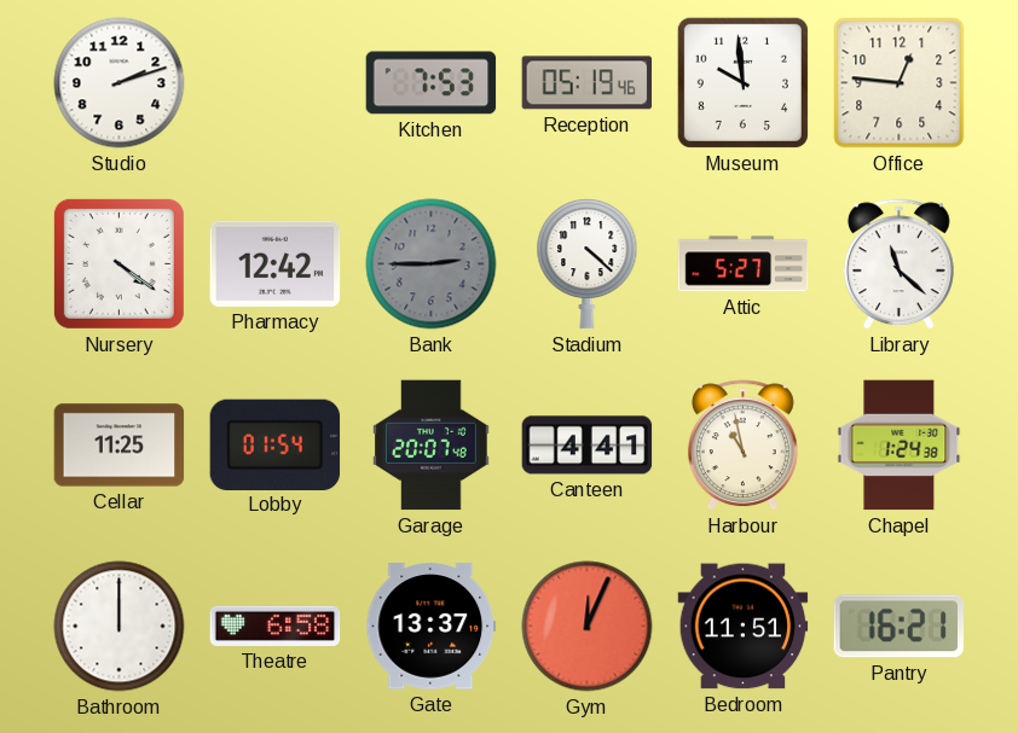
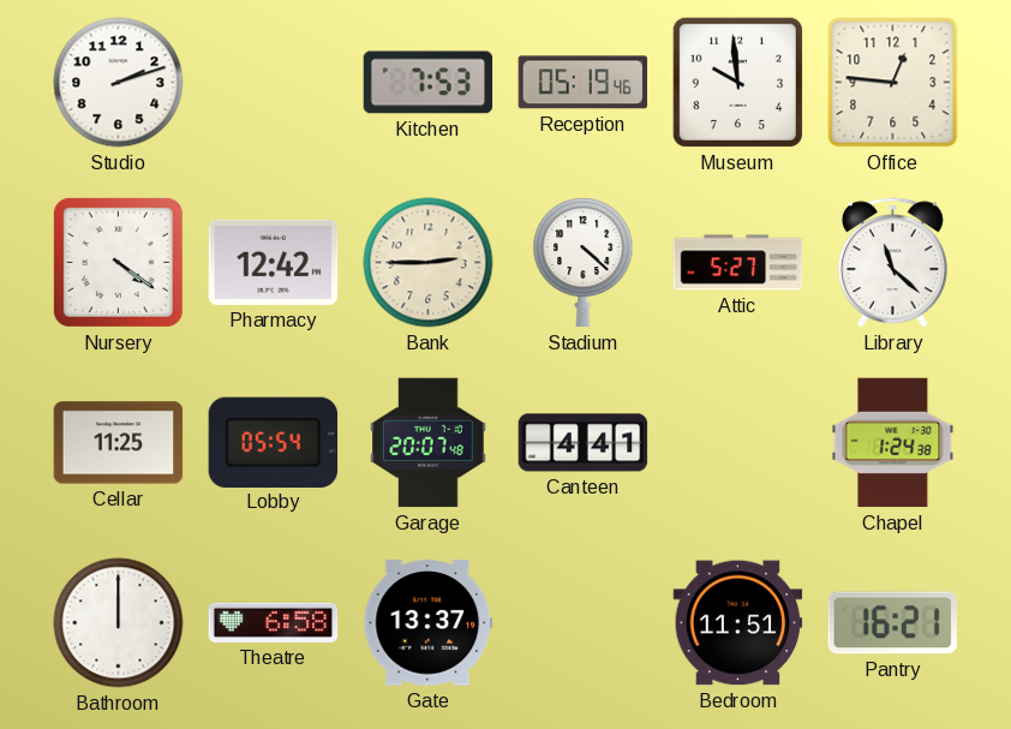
Bank dial: grey -> cream (429, 263)
Lobby: 01:54 -> 05:54 (274, 442)
Harbour: 10:58 -> none (742, 446)
Gym: 12:04 -> none (588, 627)
